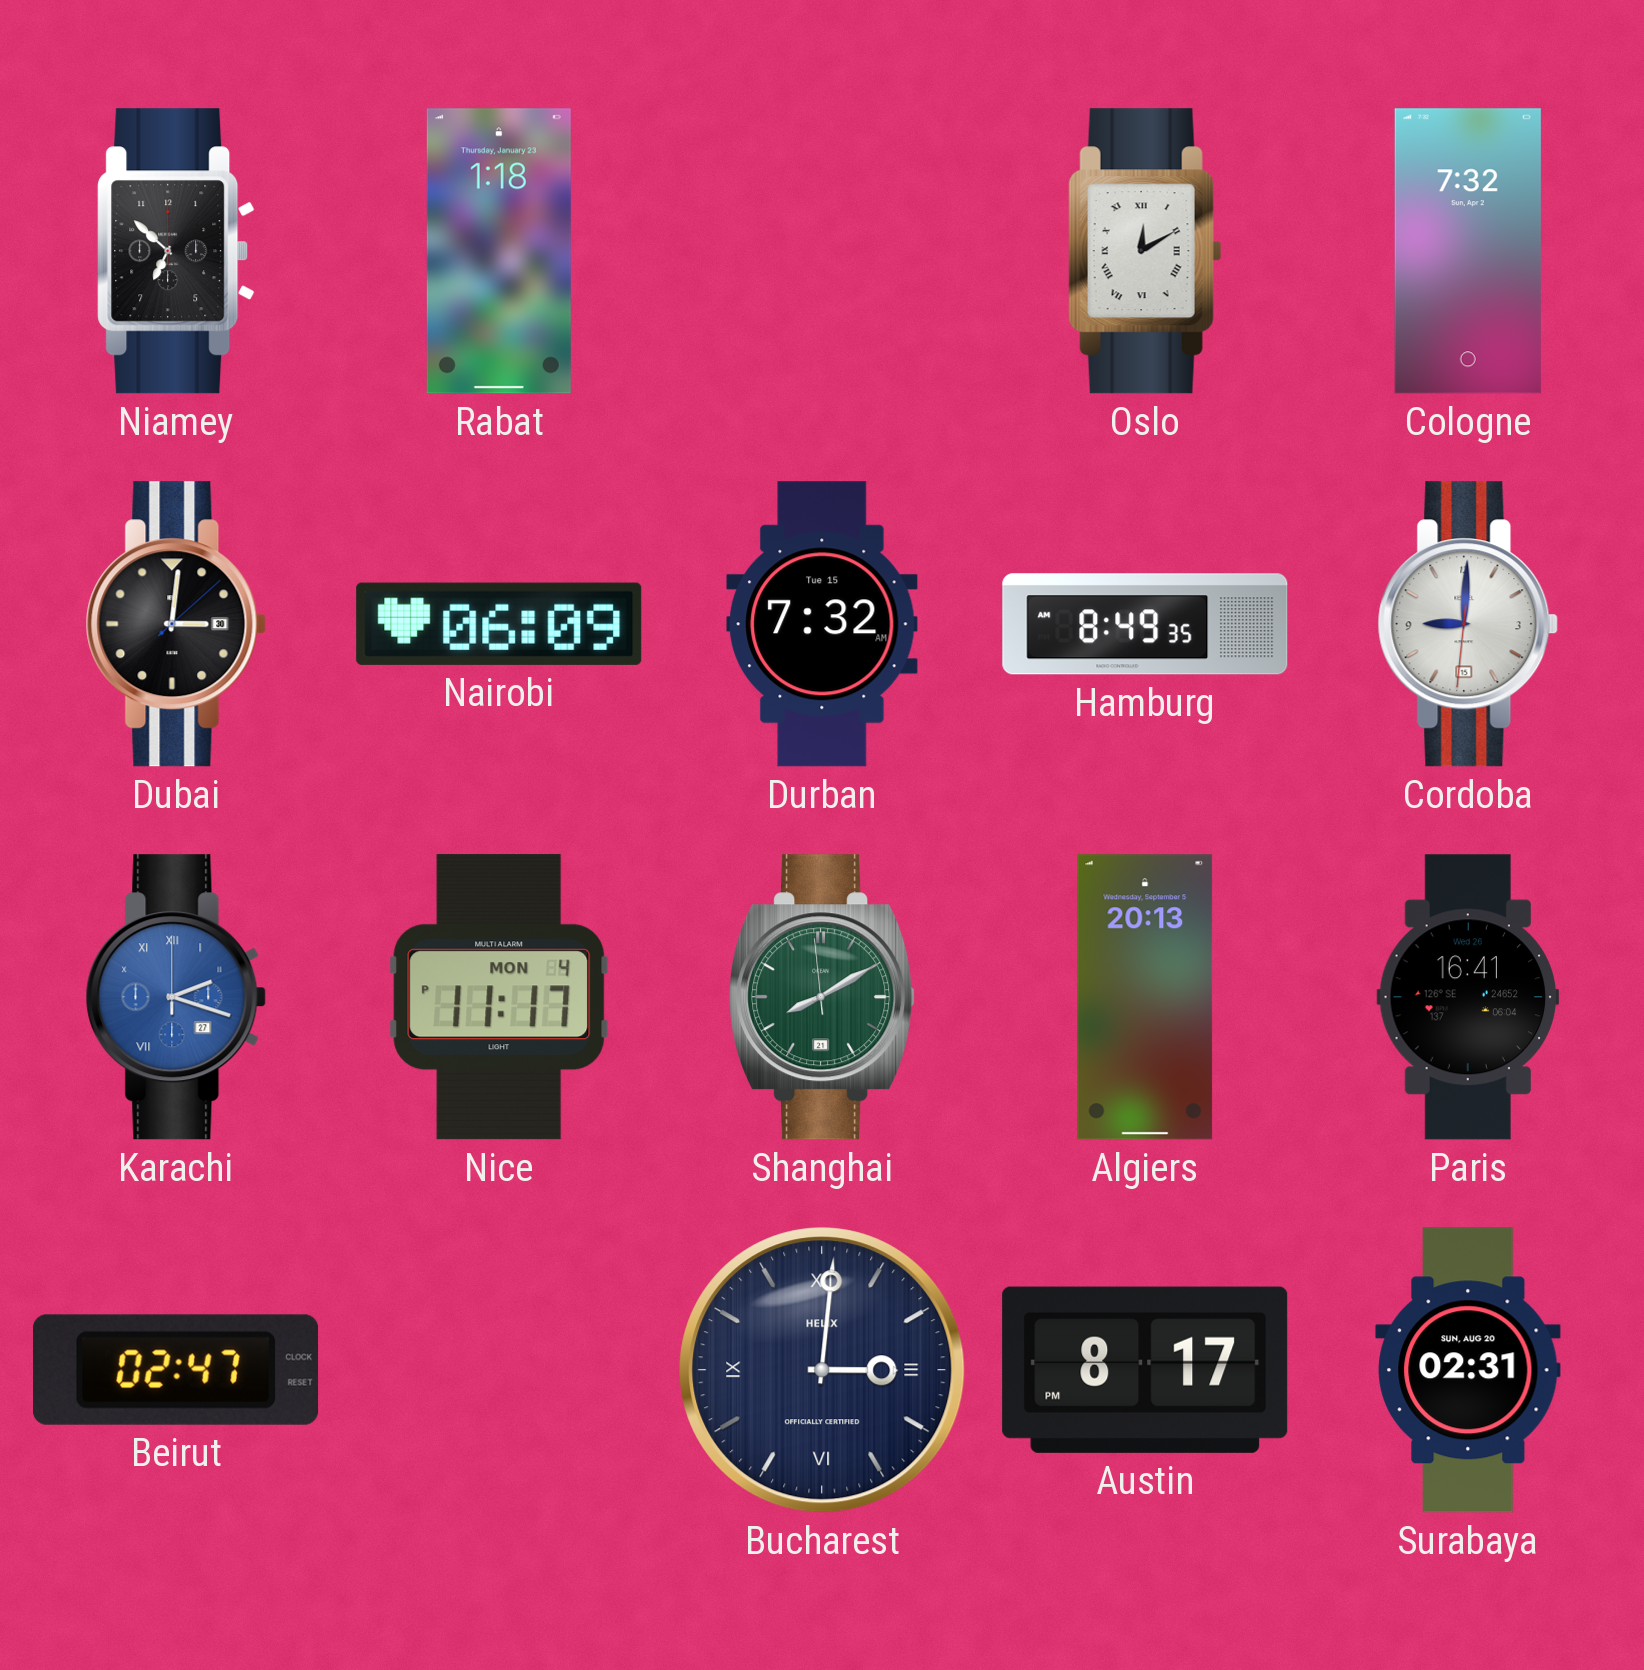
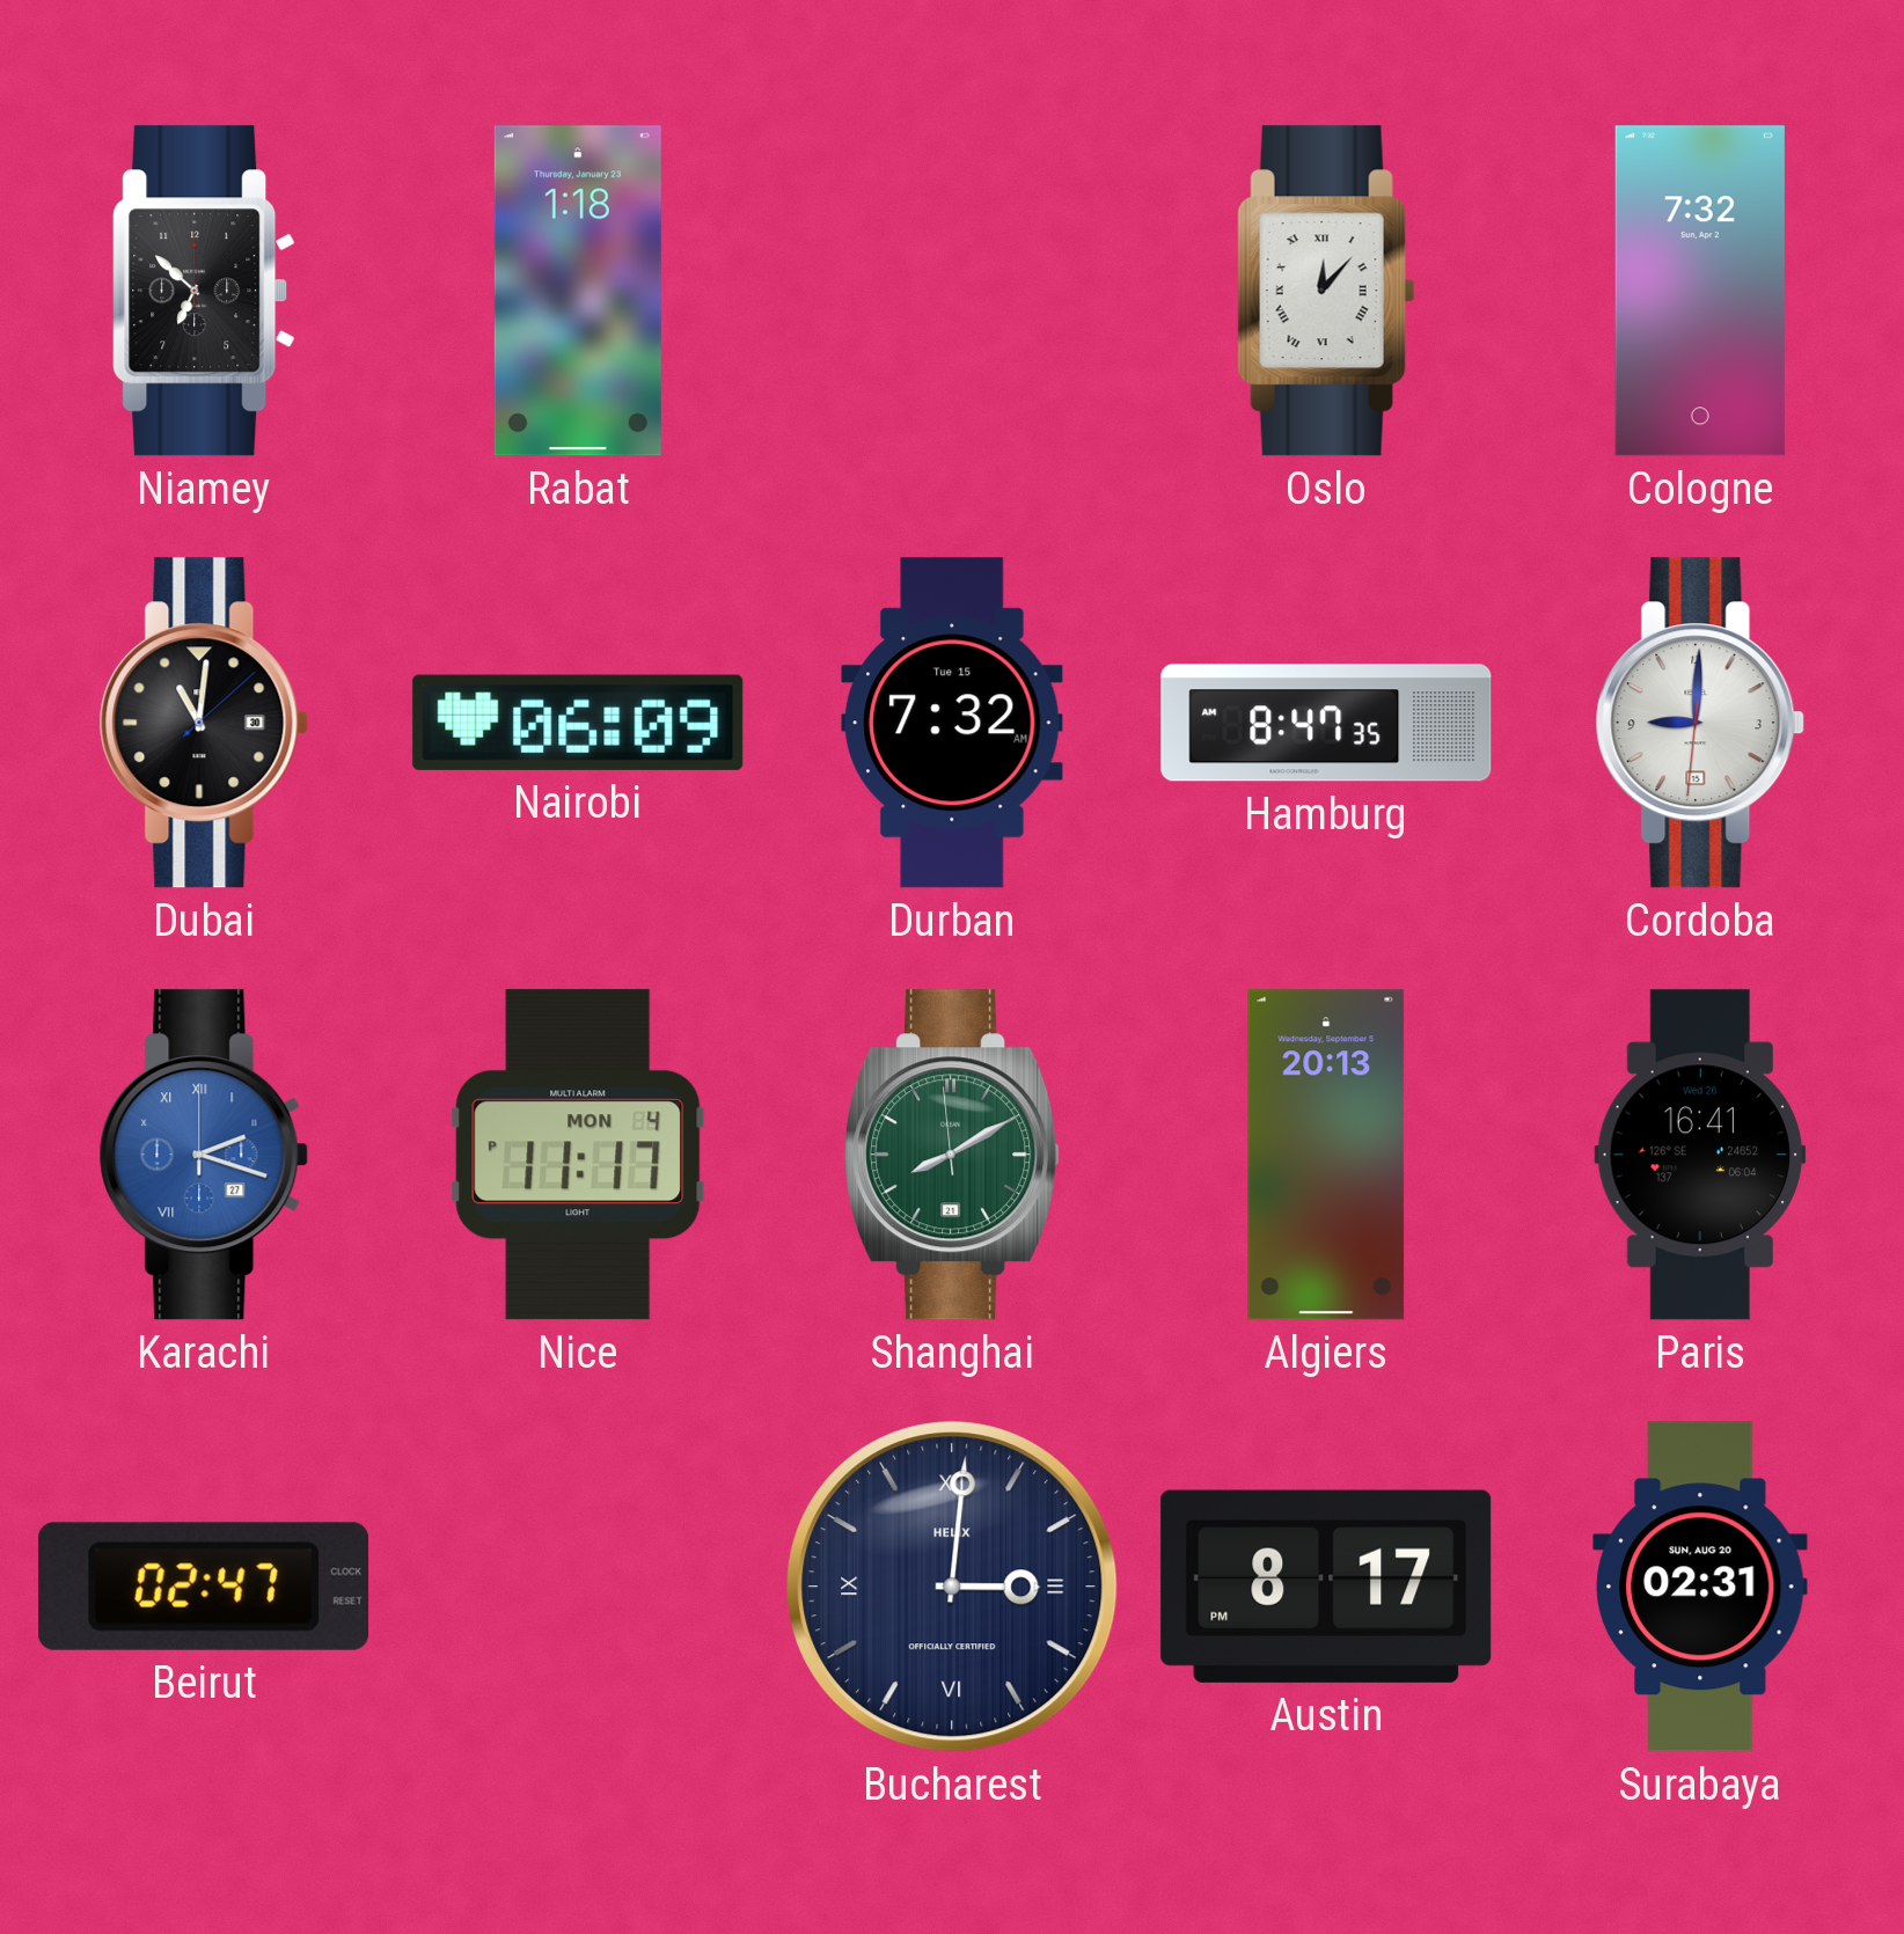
Oslo: 12:10 -> 12:07 (1326, 291)
Dubai: 3:01 -> 11:01 (204, 723)
Hamburg: 8:49 -> 8:47 (1326, 723)
